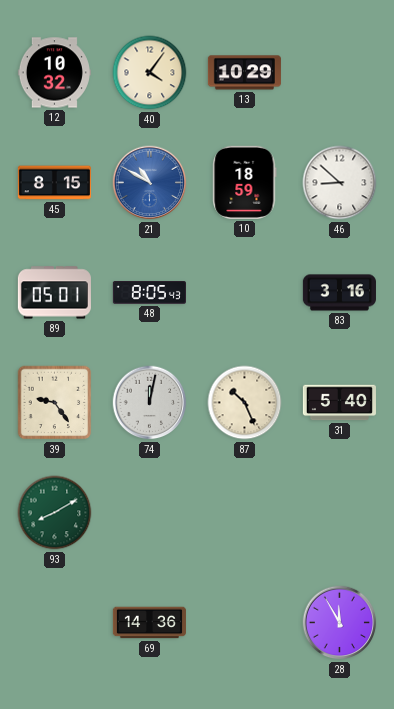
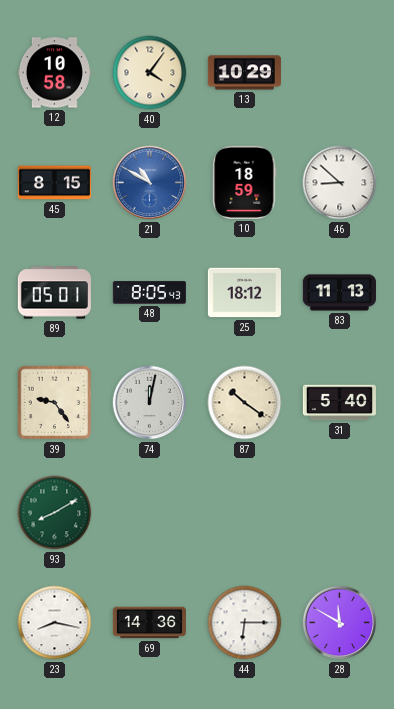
12: 10:32 -> 10:58 (54, 73)
25: none -> 18:12 (244, 293)
83: 3:16 -> 11:13 (339, 293)
87: 10:26 -> 10:21 (245, 403)
23: none -> 8:17 (55, 623)
44: none -> 6:15 (245, 623)
28: 11:55 -> 11:50 (340, 623)
